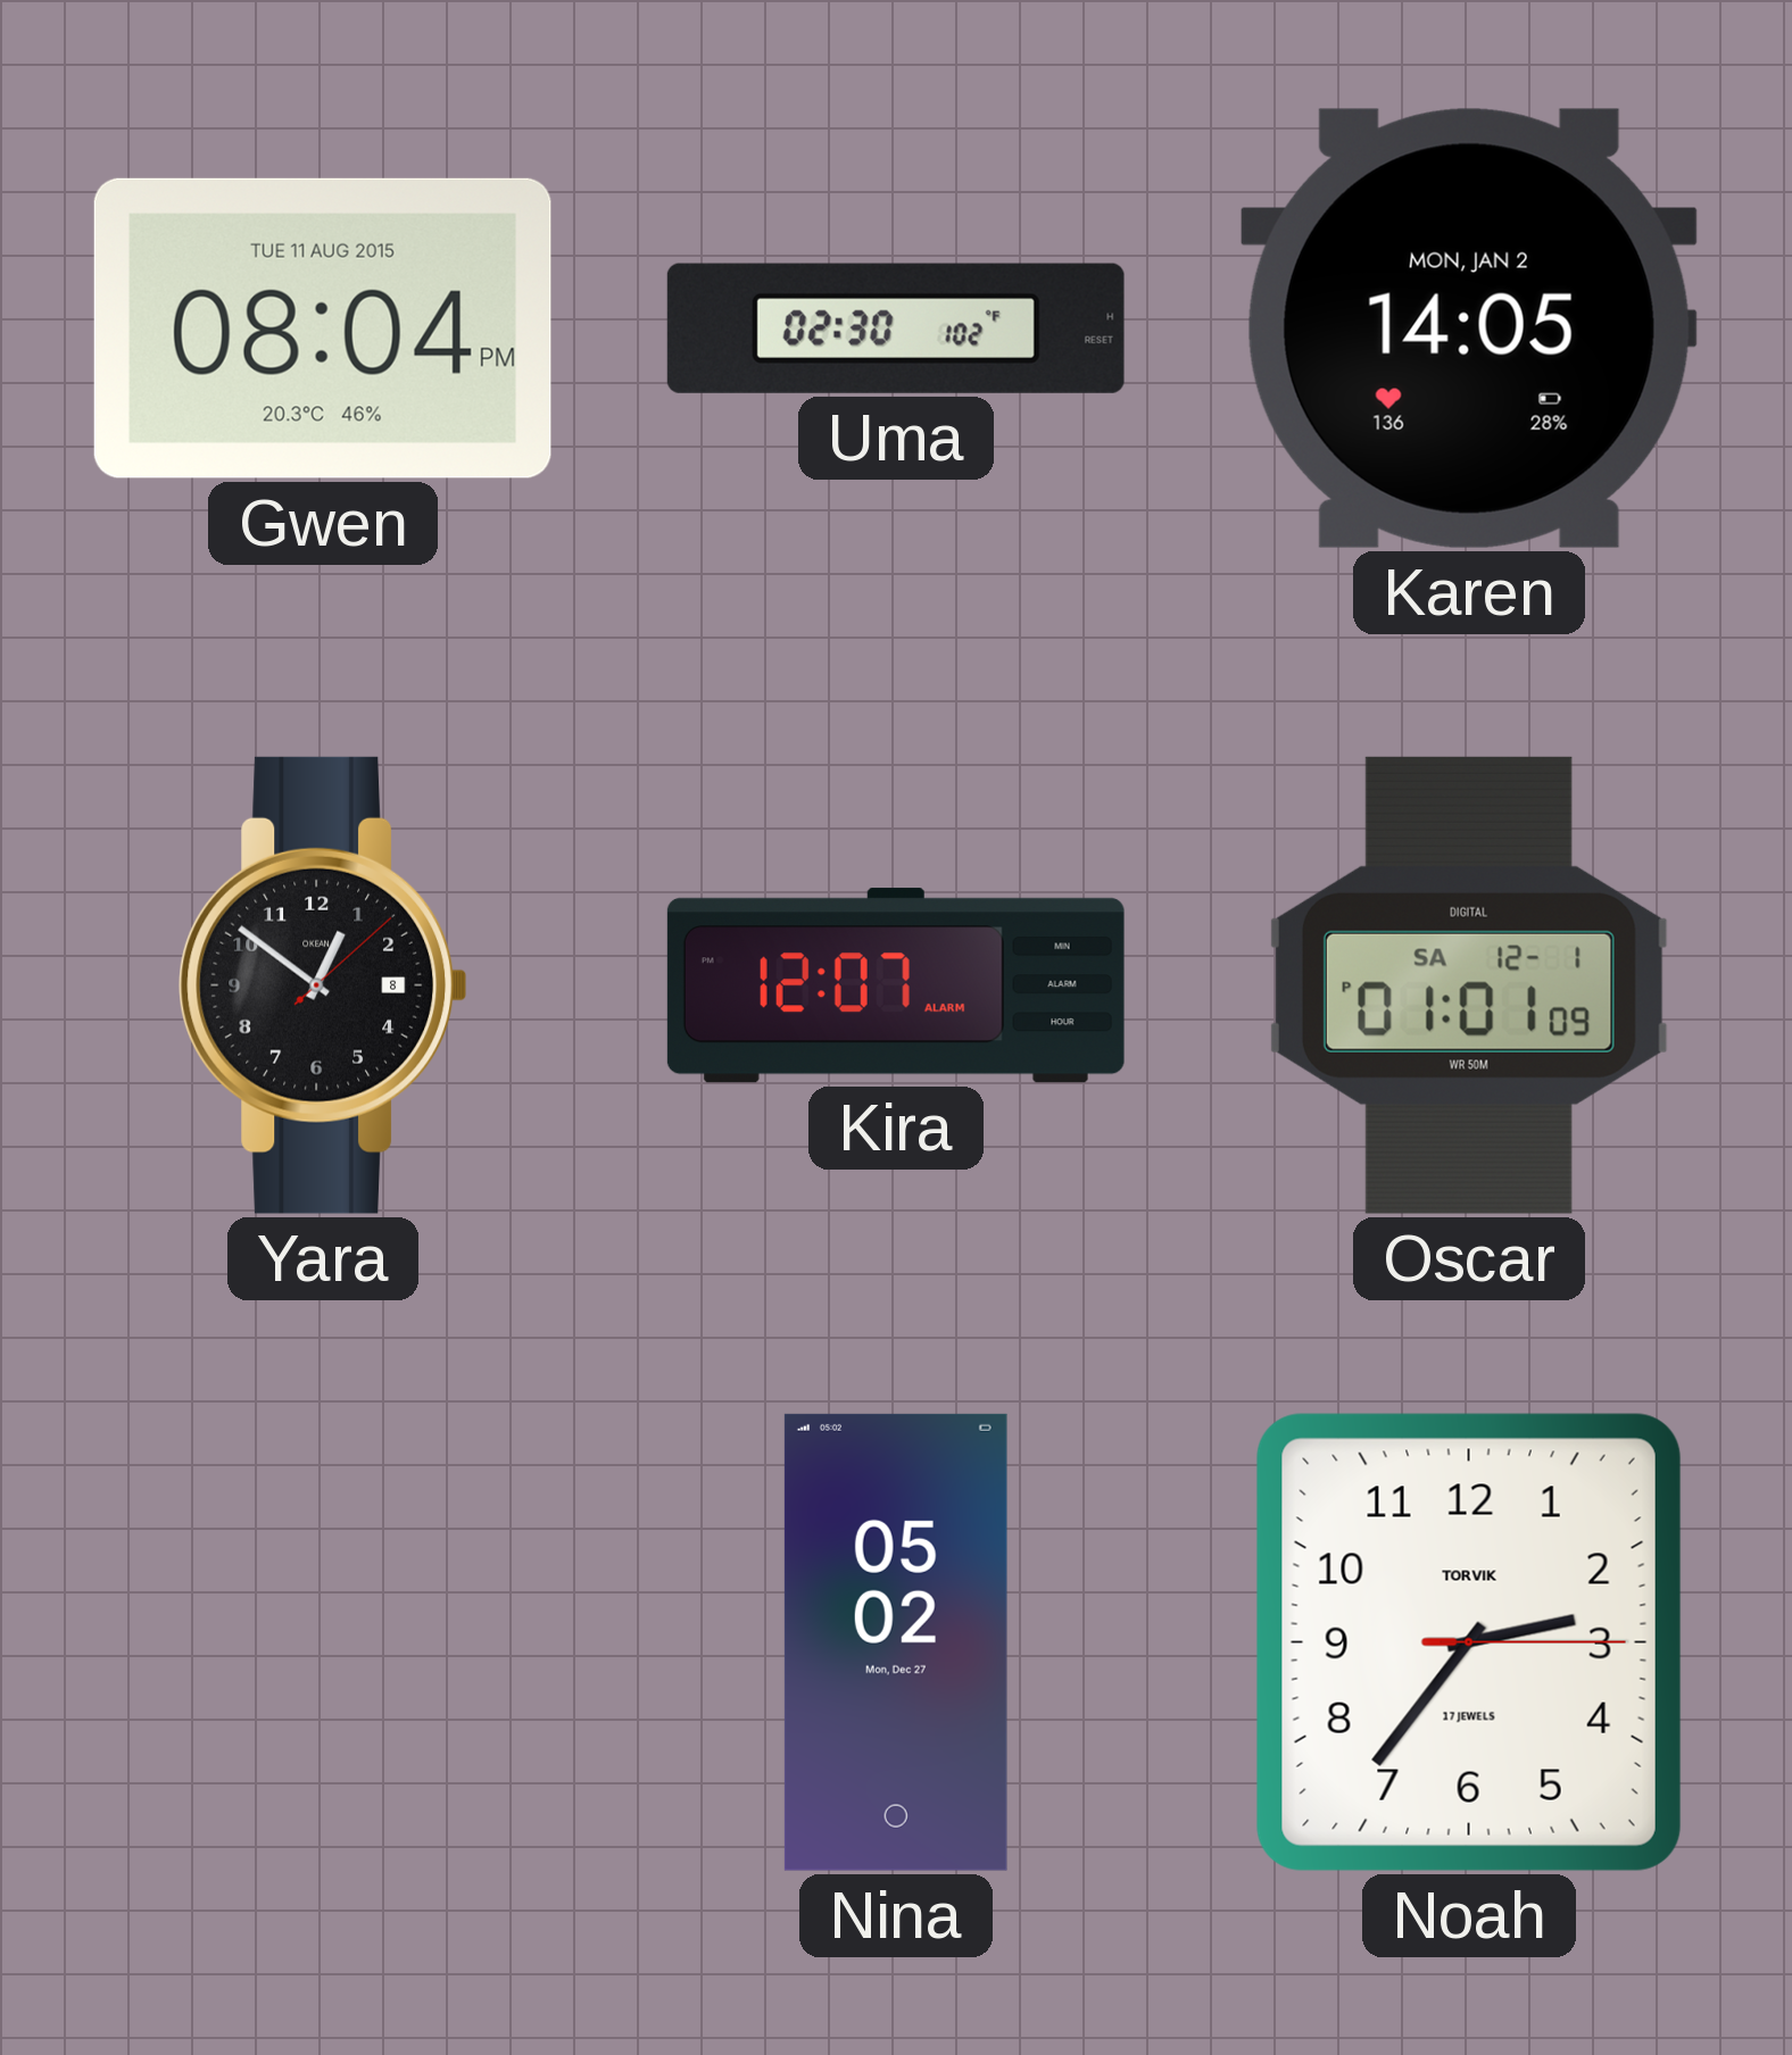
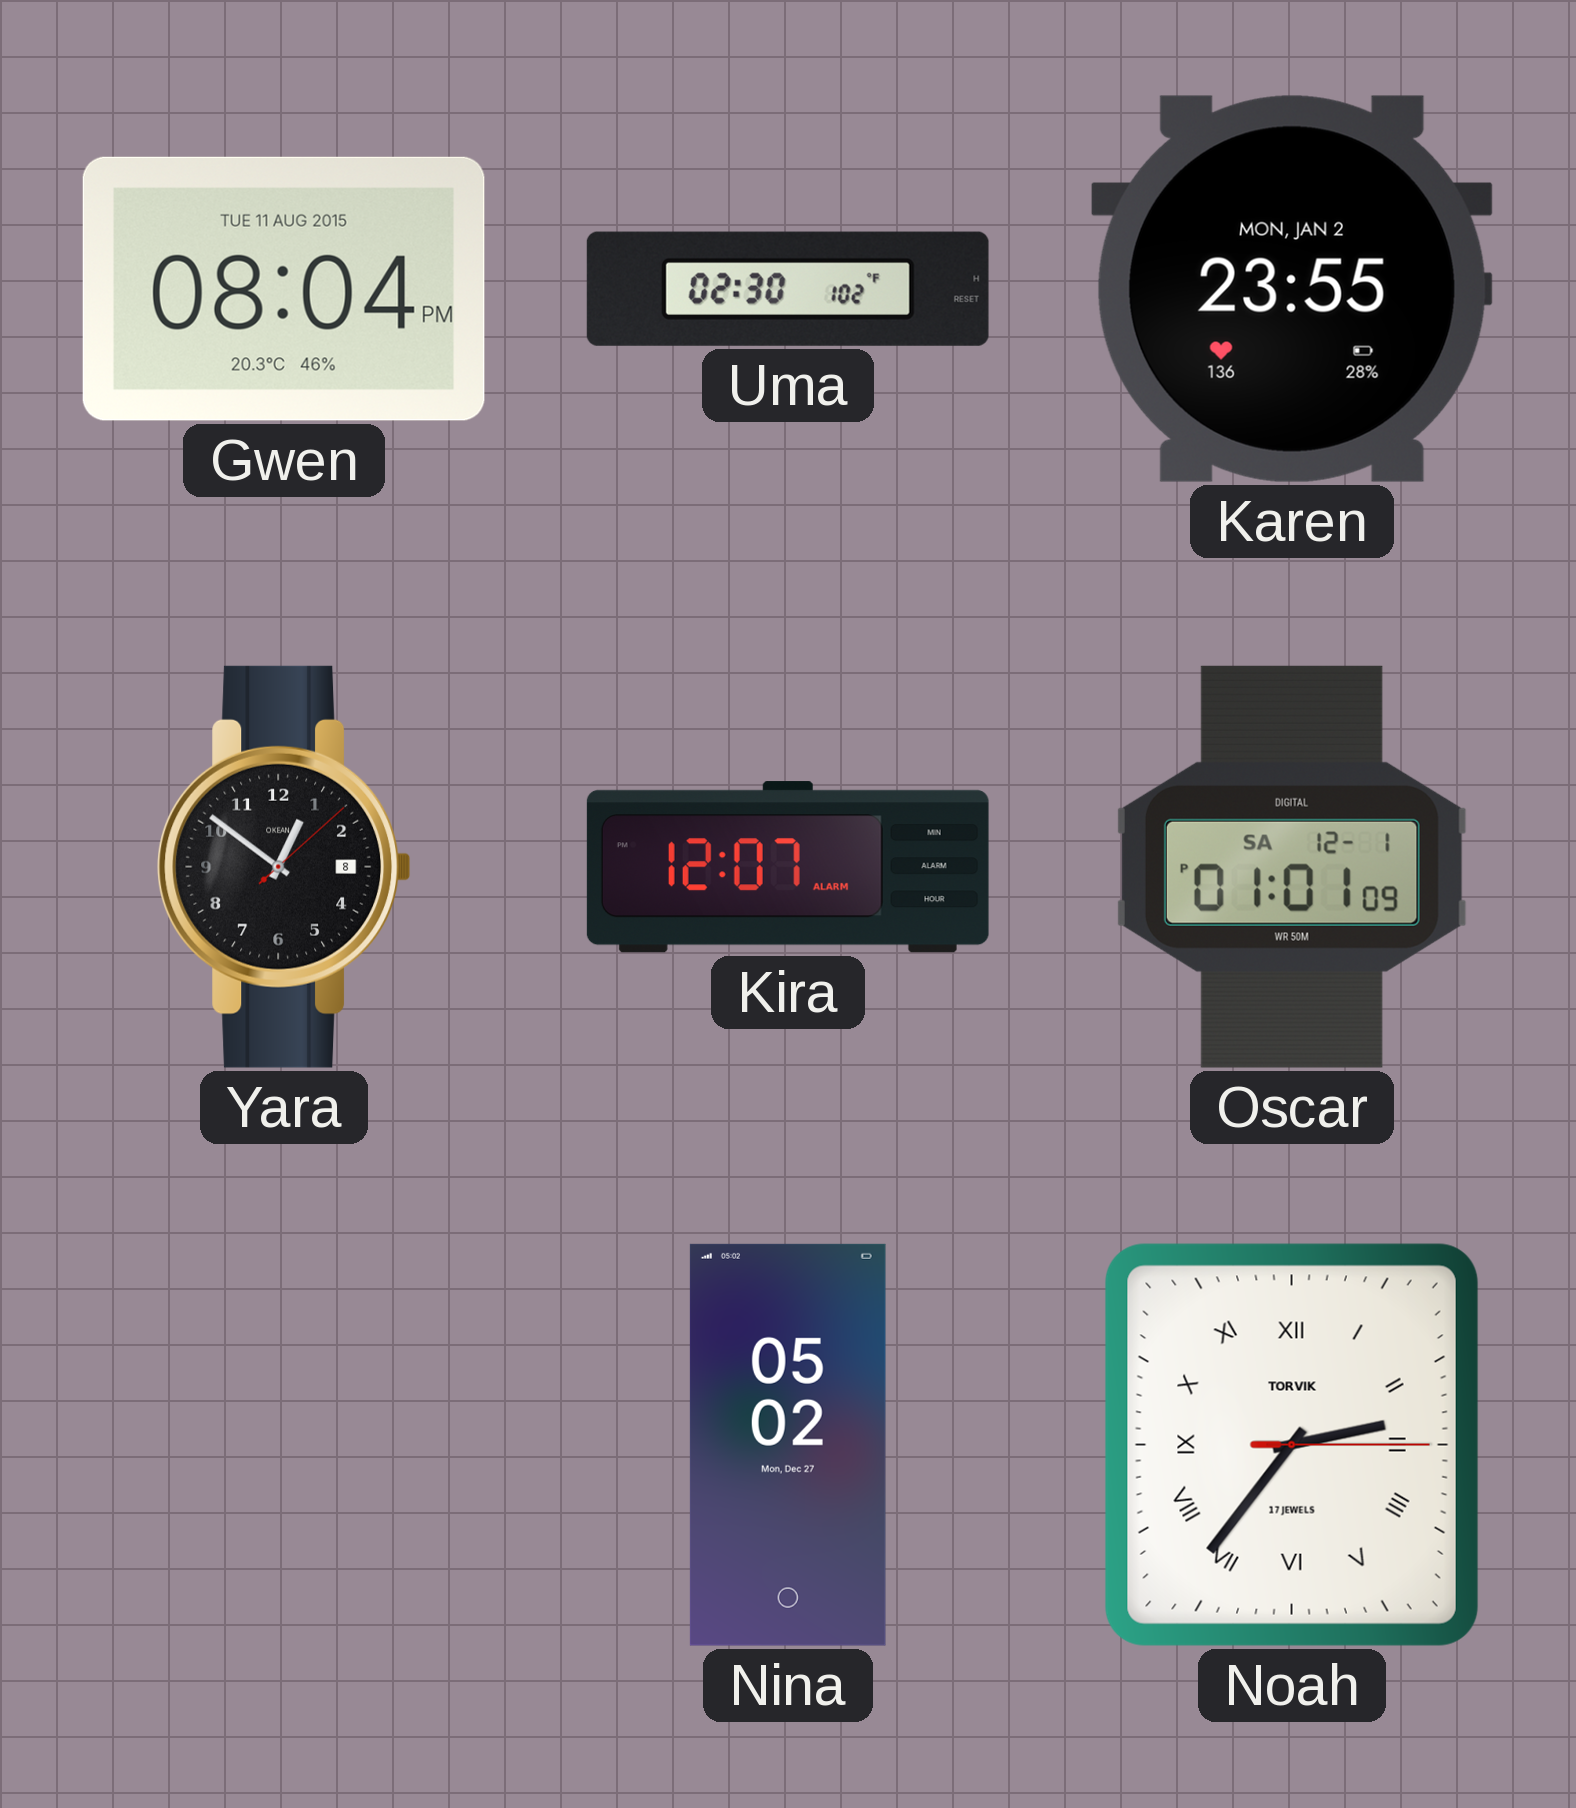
Karen: 14:05 -> 23:55 (1292, 289)
Noah numerals: Arabic -> Roman (1292, 1445)
